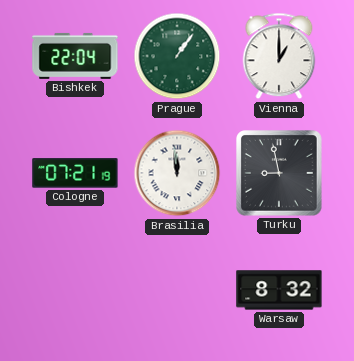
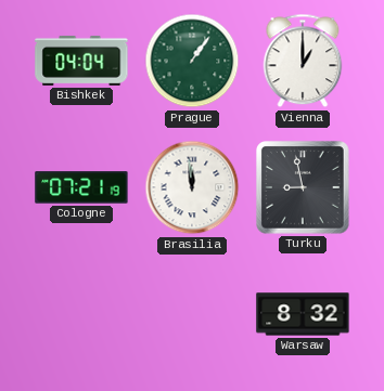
Bishkek: 22:04 -> 04:04 (81, 61)
